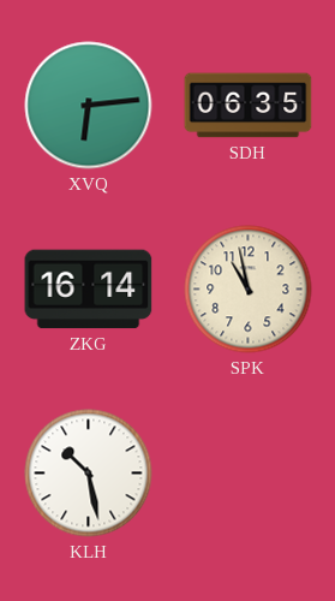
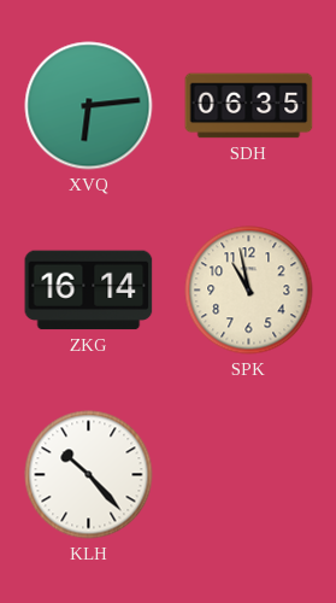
KLH: 10:28 -> 10:23 (89, 475)
